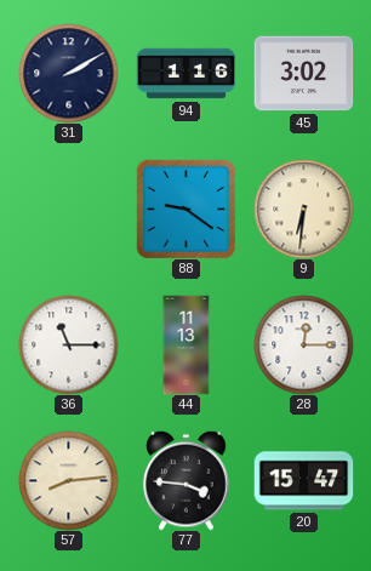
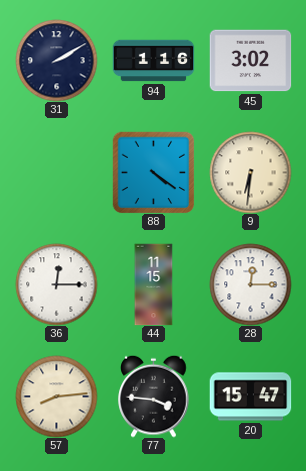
88: 9:21 -> 4:21 (153, 172)
36: 11:15 -> 12:15 (56, 284)
44: 11:13 -> 11:15 (154, 284)
